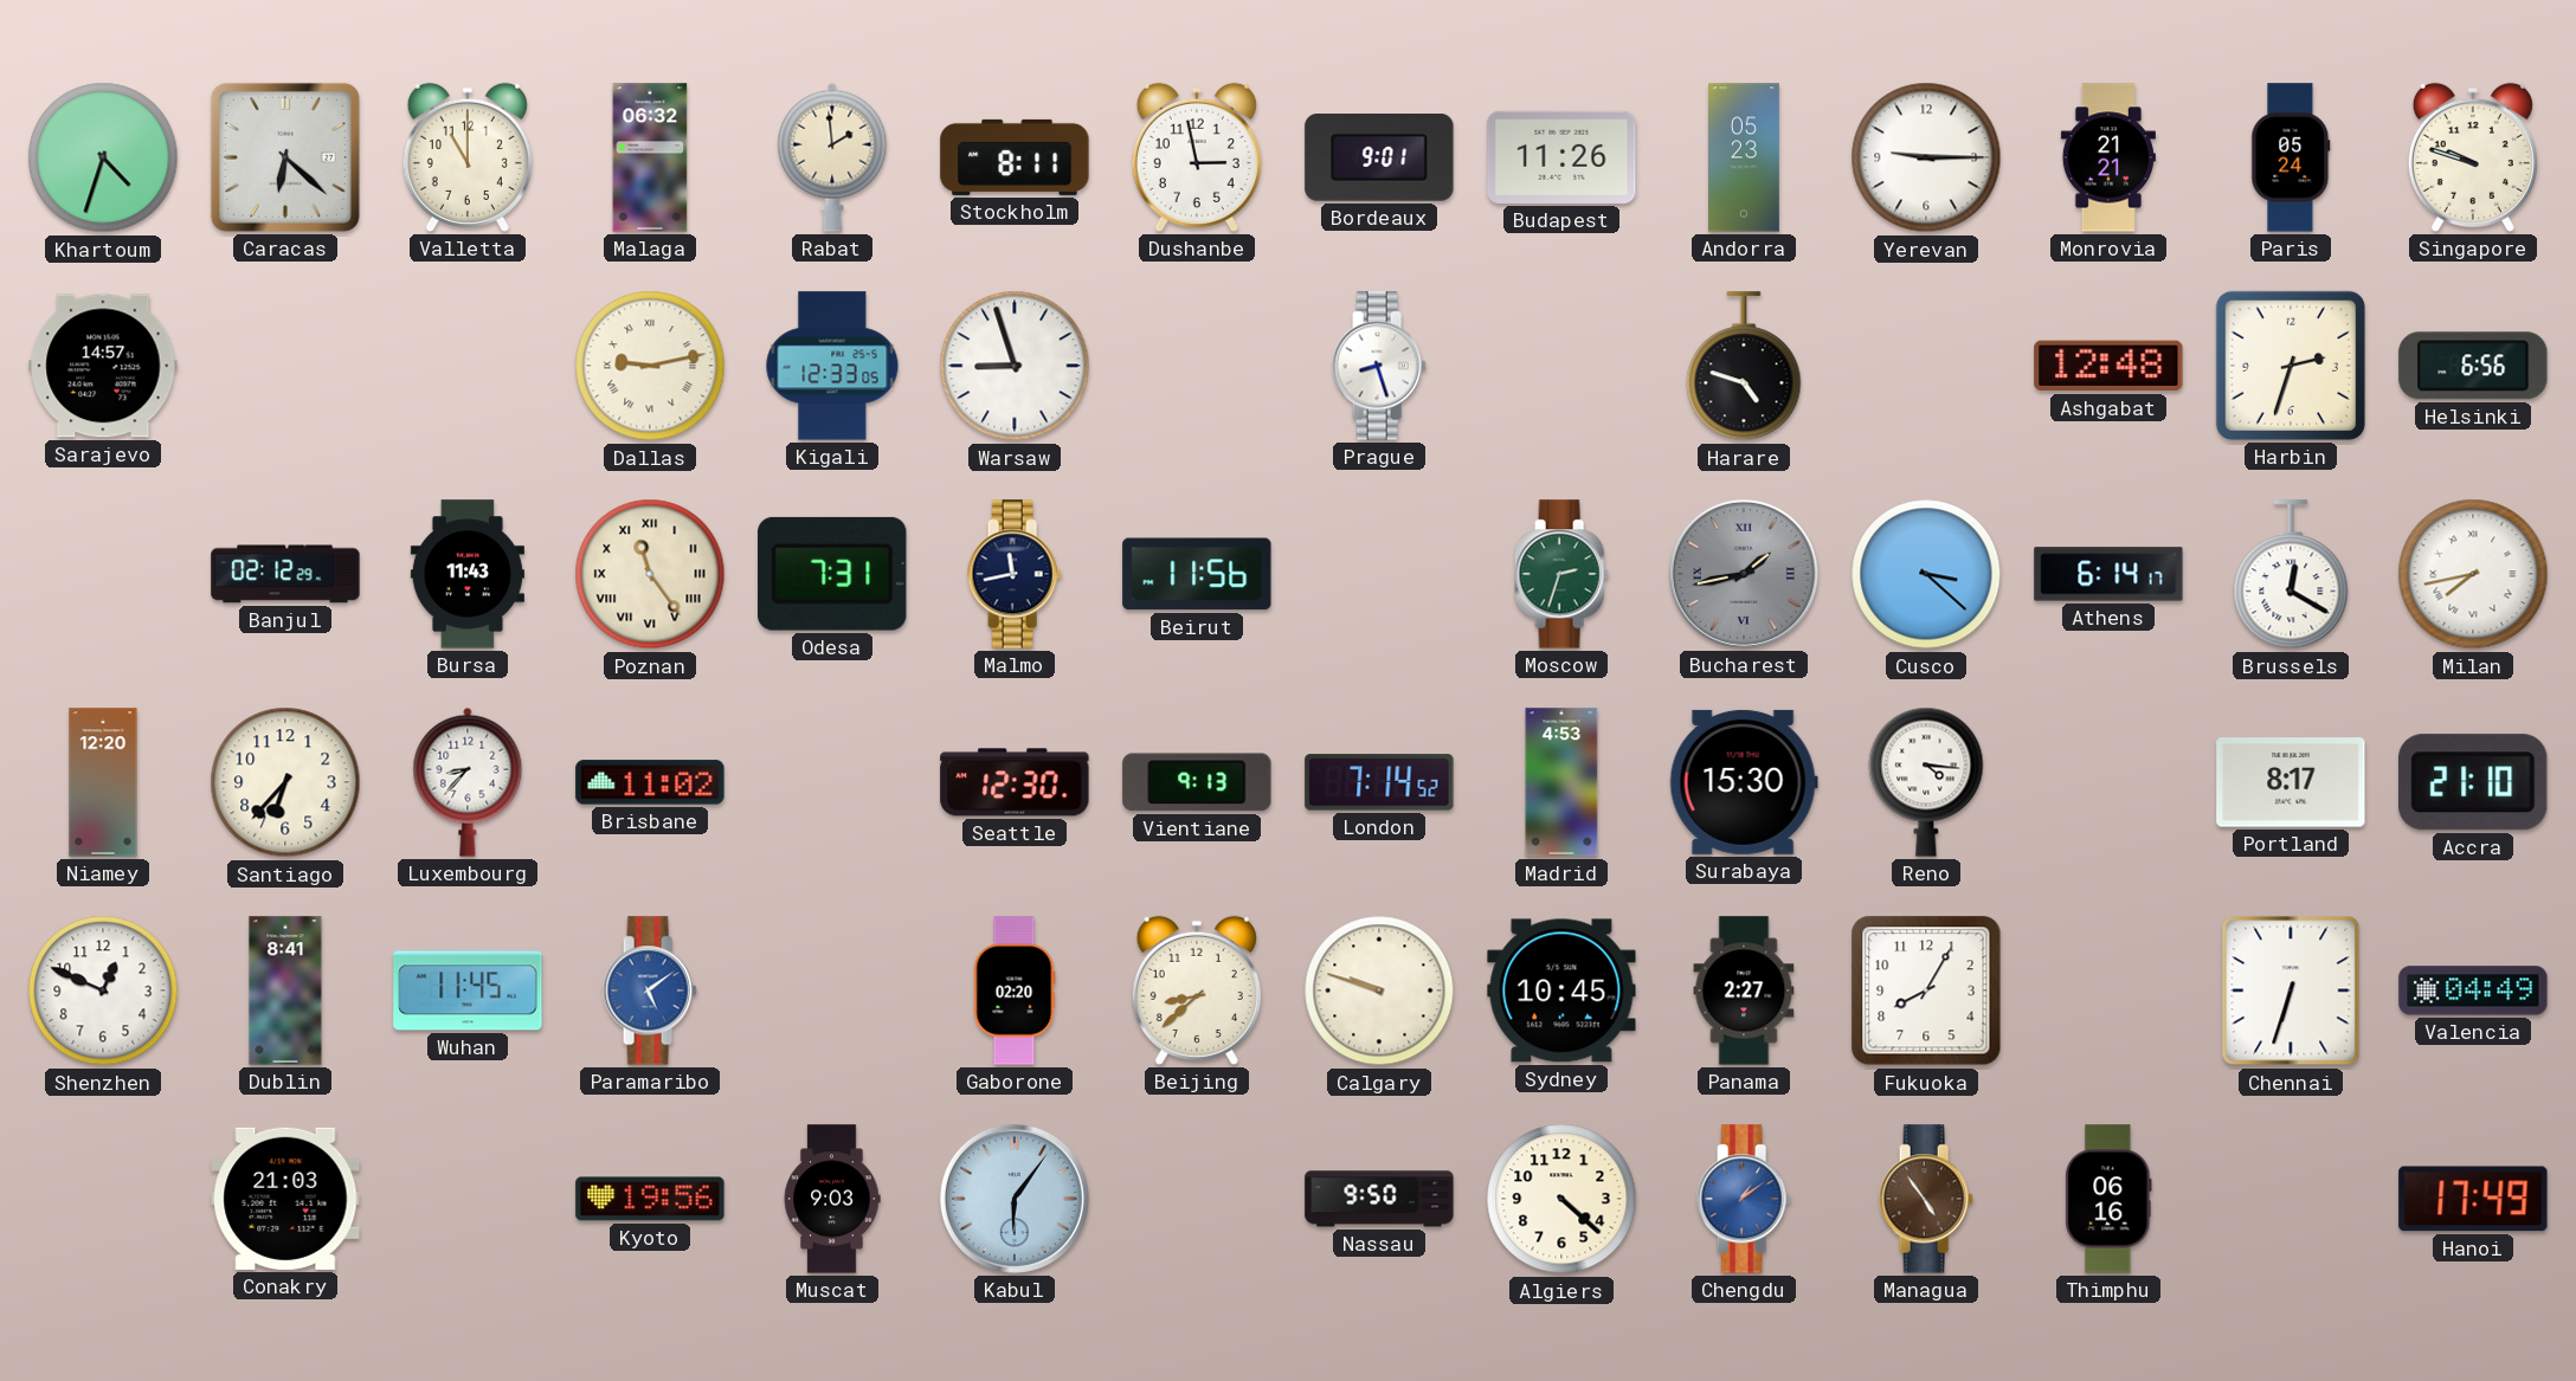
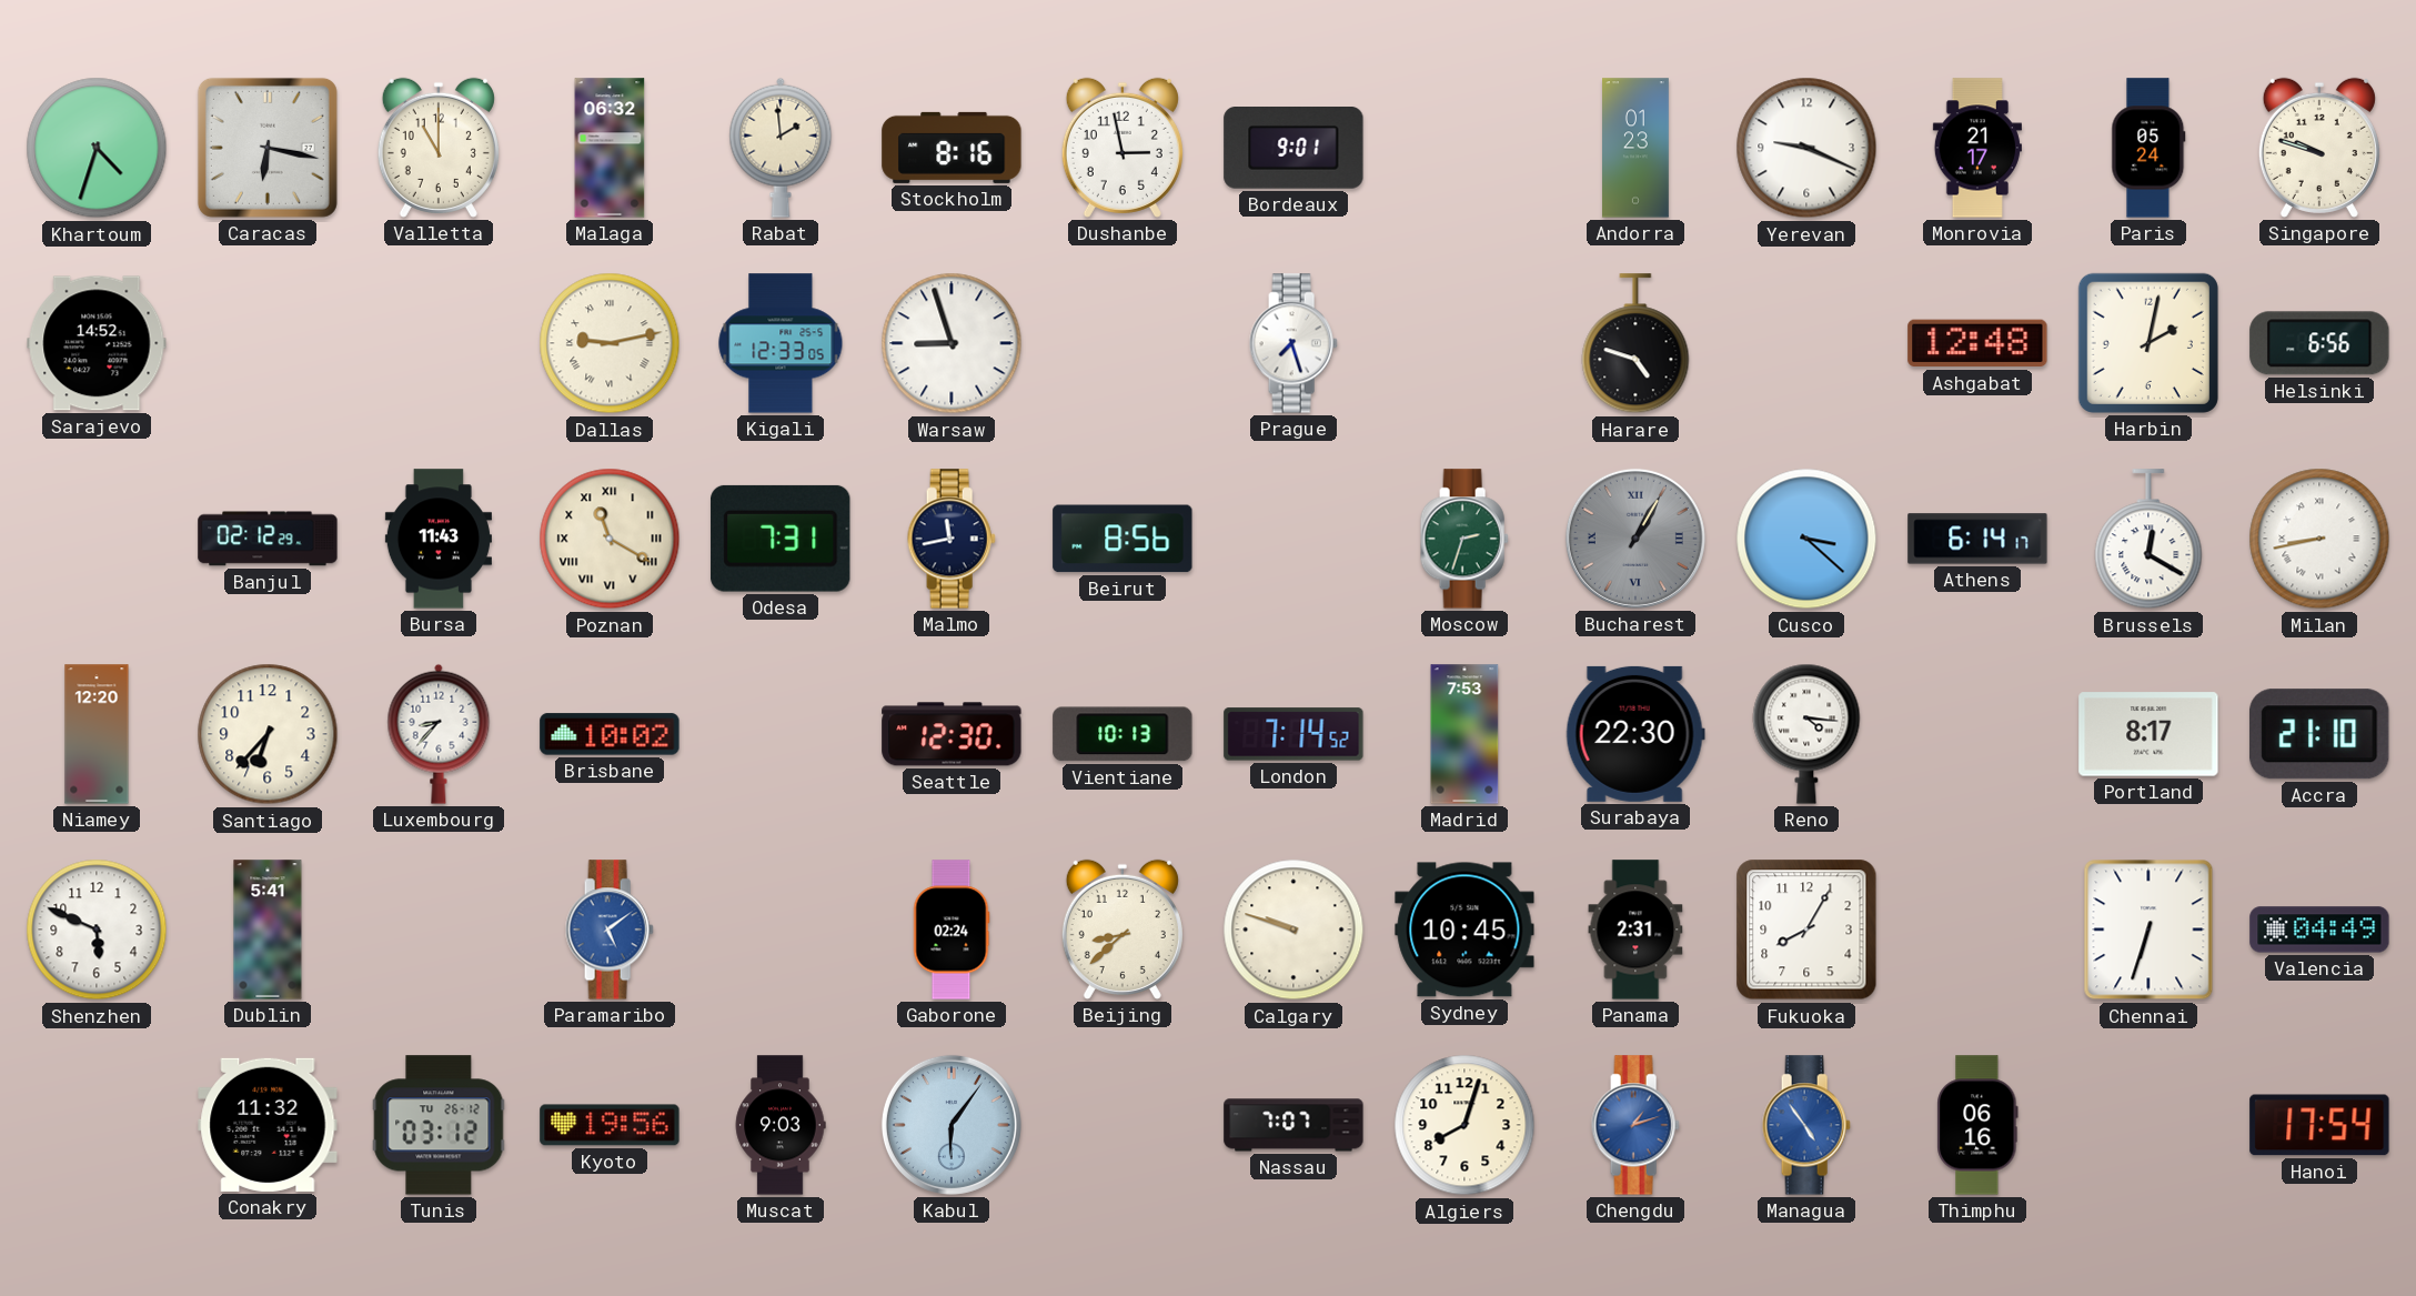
Caracas: 6:22 -> 6:17 (268, 148)
Stockholm: 8:11 -> 8:16 (952, 148)
Budapest: 11:26 -> none (1561, 157)
Andorra: 05:23 -> 01:23 (1637, 148)
Yerevan: 9:15 -> 9:19 (1806, 148)
Monrovia: 21:21 -> 21:17 (1977, 148)
Sarajevo: 14:57 -> 14:52 (97, 343)
Prague: 8:27 -> 7:27 (1293, 343)
Harbin: 2:33 -> 2:02 (2148, 343)
Poznan: 11:24 -> 11:20 (610, 539)
Beirut: 11:56 -> 8:56 (1123, 539)
Bucharest: 1:43 -> 1:05 (1635, 539)
Milan: 7:43 -> 8:43 (2319, 539)
Brisbane: 11:02 -> 10:02 (610, 734)
Vientiane: 9:13 -> 10:13 (1123, 734)
Madrid: 4:53 -> 7:53 (1464, 734)
Surabaya: 15:30 -> 22:30 (1635, 734)
Shenzhen: 12:49 -> 5:49 (97, 930)
Dublin: 8:41 -> 5:41 (268, 930)
Wuhan: 11:45 -> none (468, 990)
Gaborone: 02:20 -> 02:24 (952, 930)
Panama: 2:27 -> 2:31 (1635, 930)
Conakry: 21:03 -> 11:32 (268, 1125)
Tunis: none -> 03:12 (439, 1125)
Nassau: 9:50 -> 7:07 (1293, 1125)
Algiers: 4:22 -> 8:03 (1464, 1125)
Chengdu: 1:09 -> 1:12 (1635, 1125)
Managua dial: brown -> blue (1806, 1125)
Hanoi: 17:49 -> 17:54 (2319, 1125)
